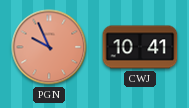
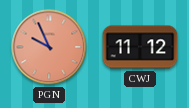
CWJ: 10:41 -> 11:12 (140, 47)
